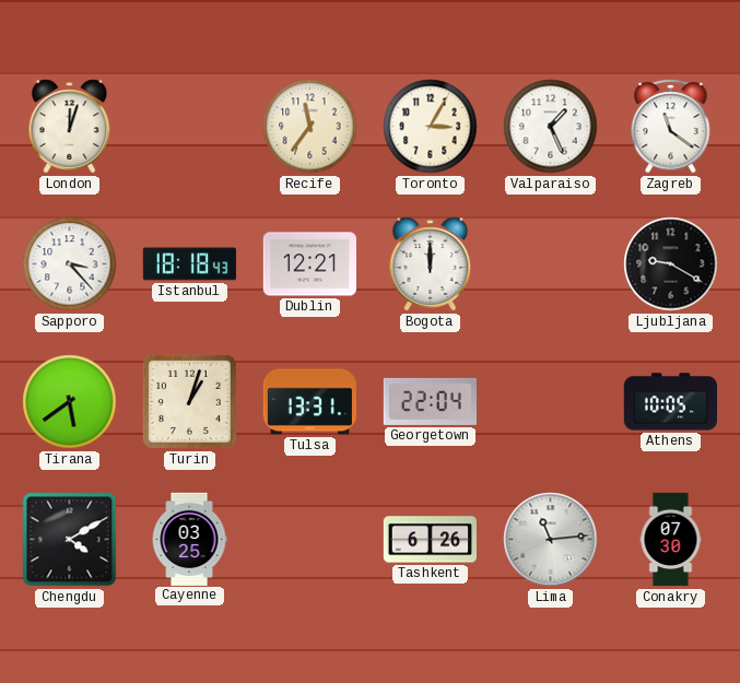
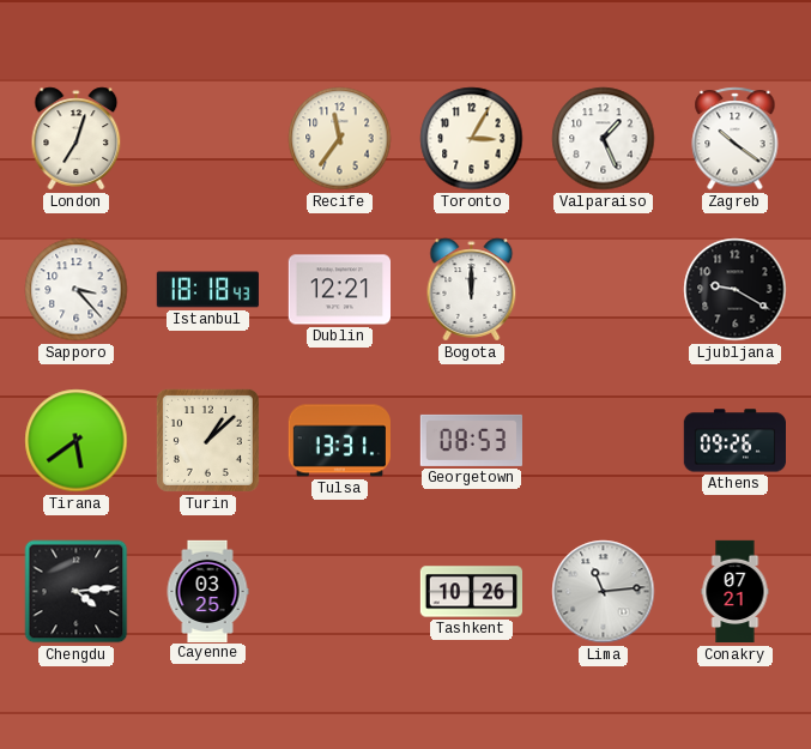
London: 12:03 -> 7:03 (77, 139)
Zagreb: 11:21 -> 10:21 (736, 139)
Turin: 1:03 -> 1:08 (207, 440)
Georgetown: 22:04 -> 08:53 (471, 440)
Athens: 10:05 -> 09:26 (734, 441)
Chengdu: 4:10 -> 4:14 (77, 592)
Tashkent: 6:26 -> 10:26 (472, 592)
Conakry: 07:30 -> 07:21 (736, 592)
